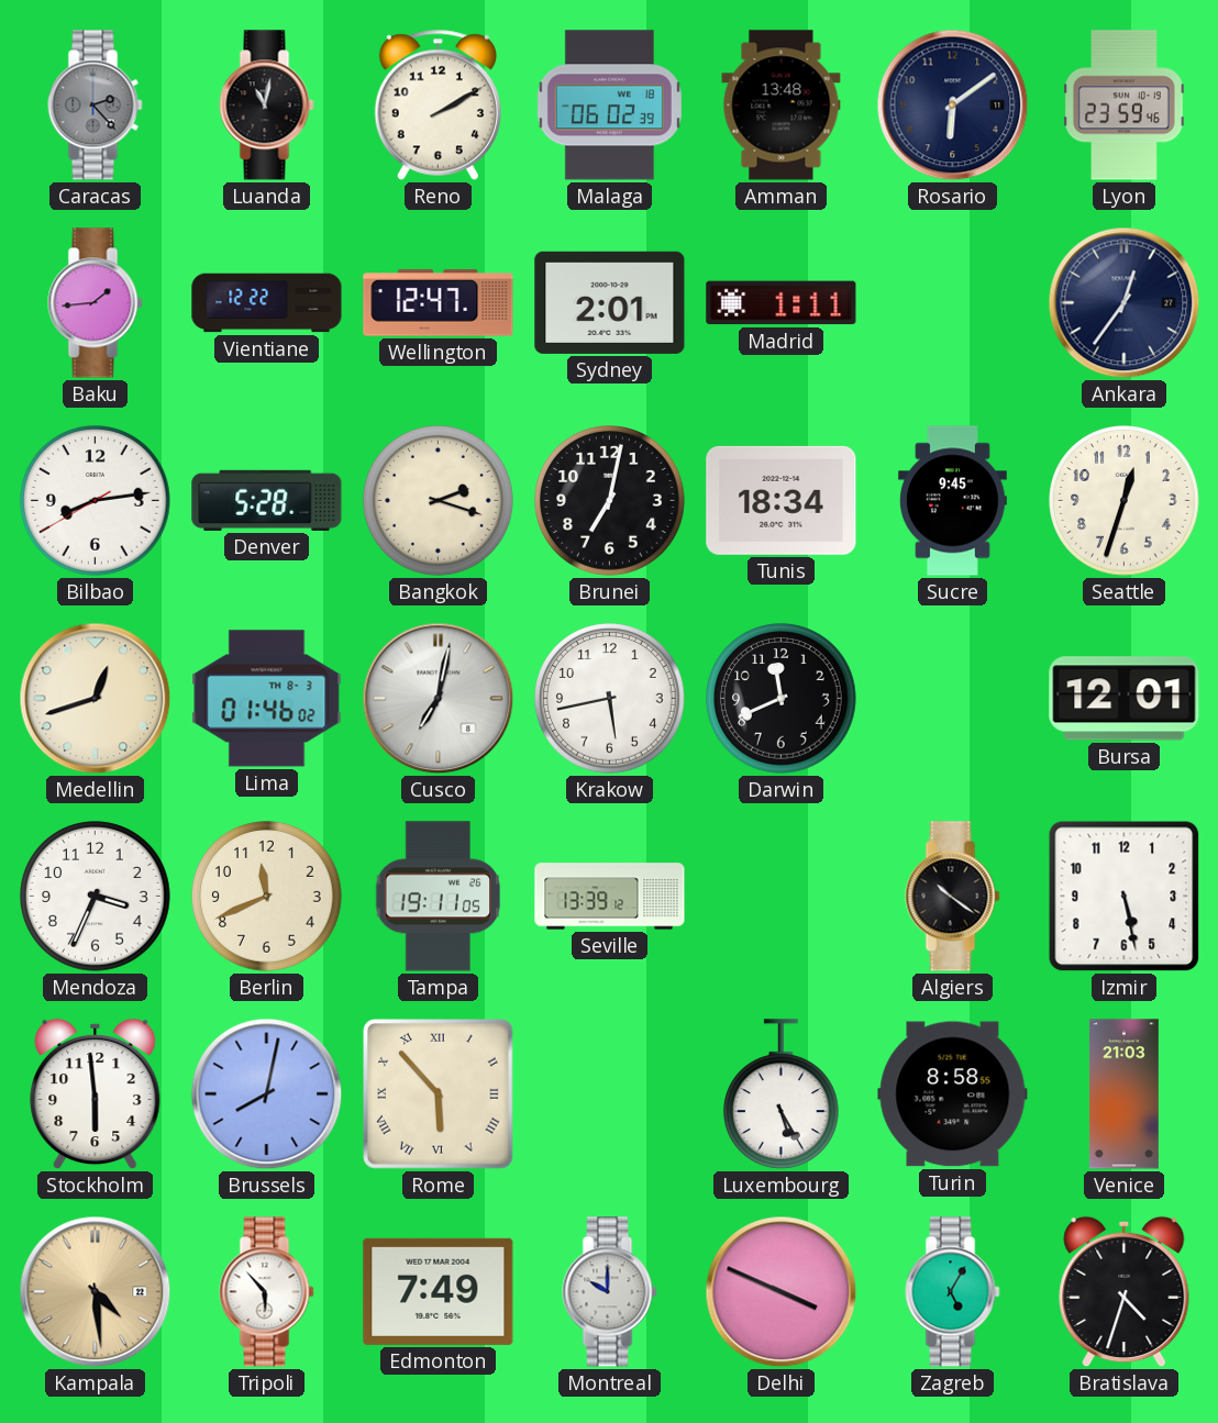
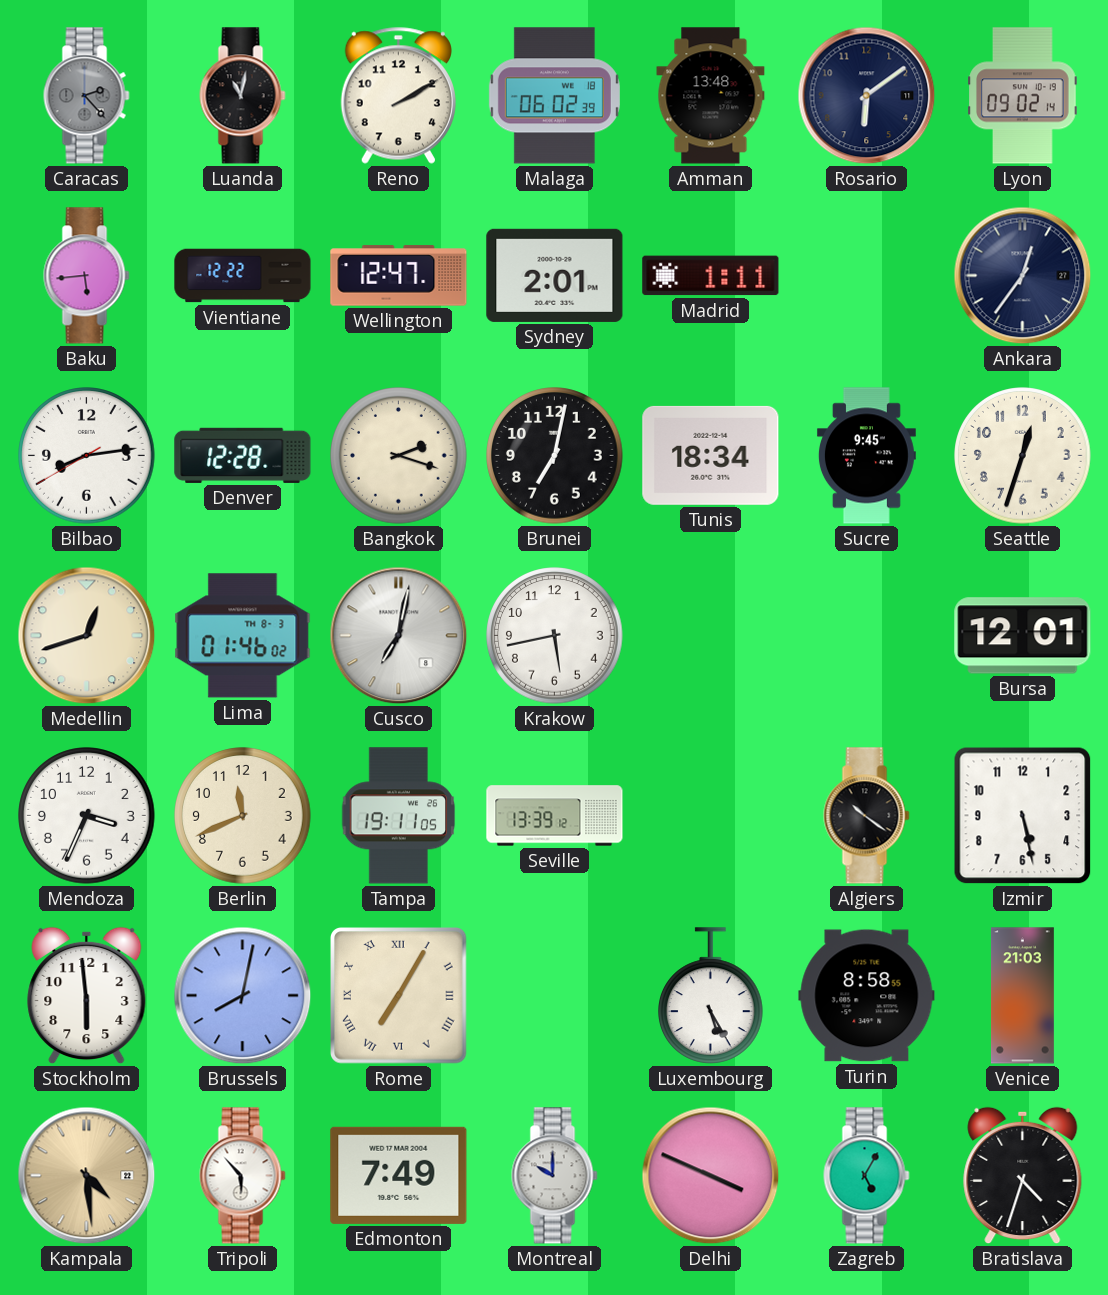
Lyon: 23:59 -> 09:02 (1023, 96)
Baku: 1:44 -> 5:44 (87, 276)
Denver: 5:28 -> 12:28 (243, 455)
Darwin: 11:41 -> none (782, 699)
Rome: 5:53 -> 7:05 (399, 996)
